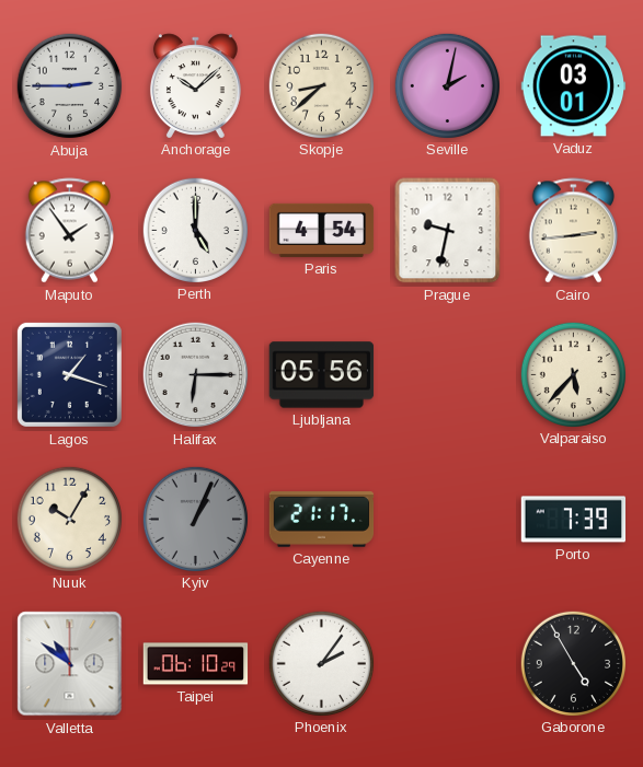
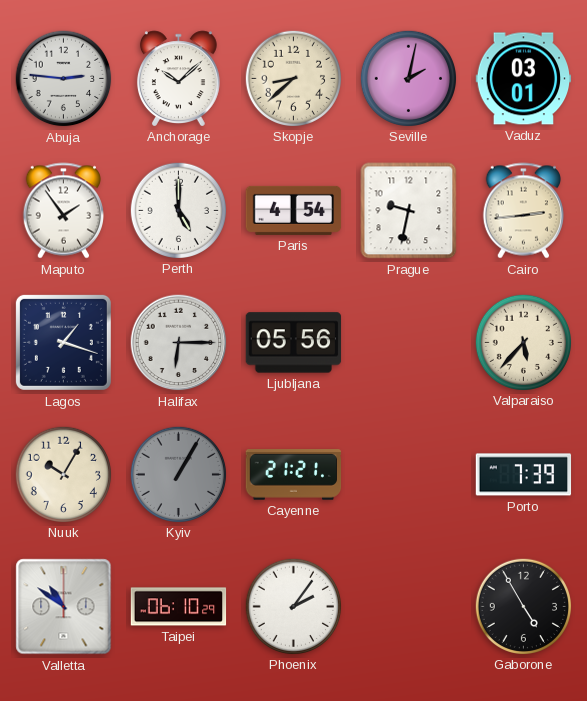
Abuja: 2:45 -> 2:46 (64, 79)
Kyiv: 1:04 -> 1:05 (178, 474)
Cayenne: 21:17 -> 21:21 (294, 475)
